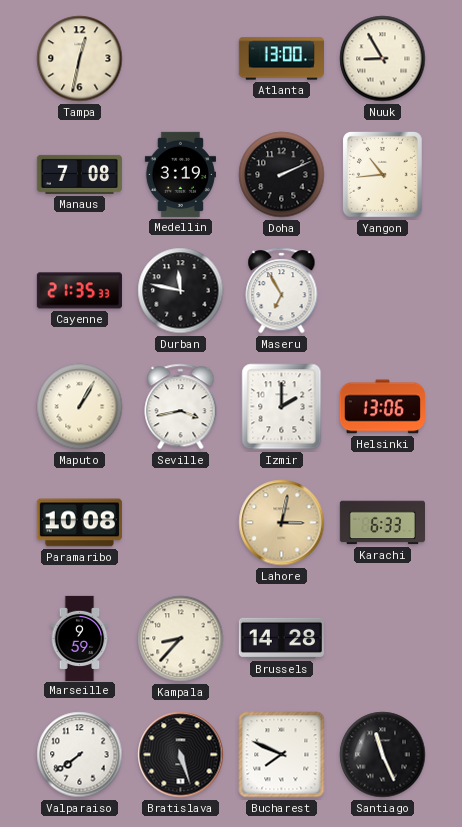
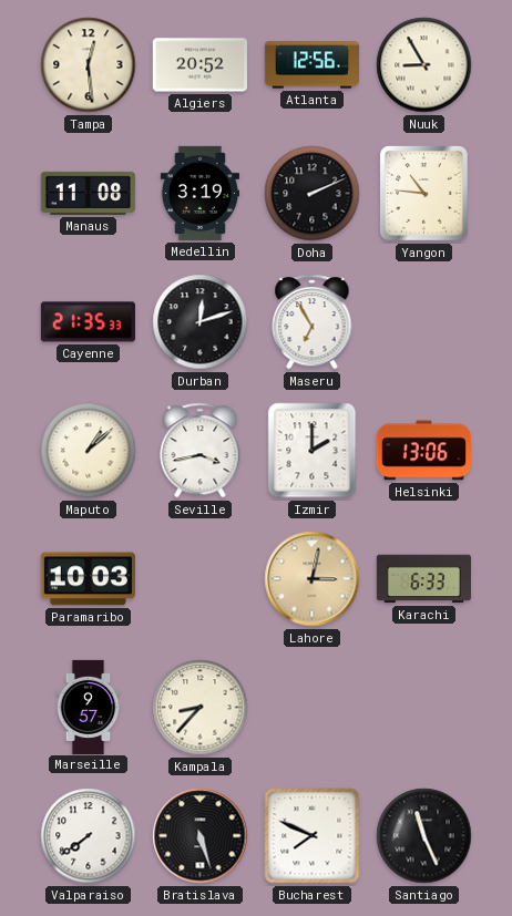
Tampa: 12:32 -> 12:29 (89, 65)
Algiers: none -> 20:52 (199, 65)
Atlanta: 13:00 -> 12:56 (311, 65)
Manaus: 7:08 -> 11:08 (88, 193)
Yangon: 10:44 -> 10:46 (423, 194)
Durban: 11:47 -> 12:12 (201, 322)
Maputo: 1:05 -> 1:08 (89, 451)
Paramaribo: 10:08 -> 10:03 (88, 579)
Marseille: 9:59 -> 9:57 (89, 707)
Brussels: 14:28 -> none (281, 638)
